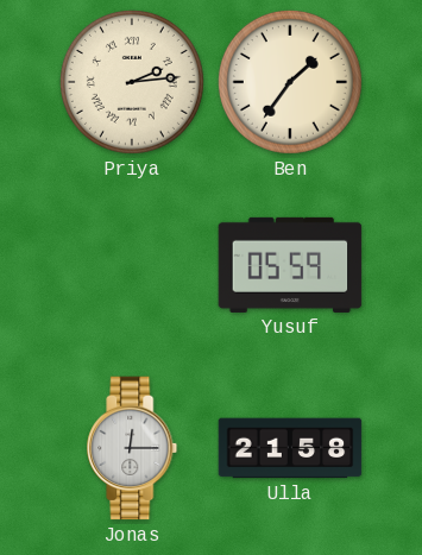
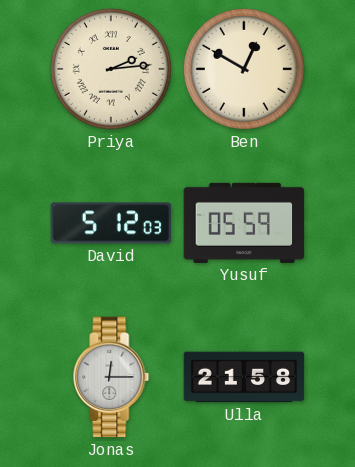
Ben: 1:36 -> 12:50 (244, 69)
David: none -> 5:12 (111, 223)
